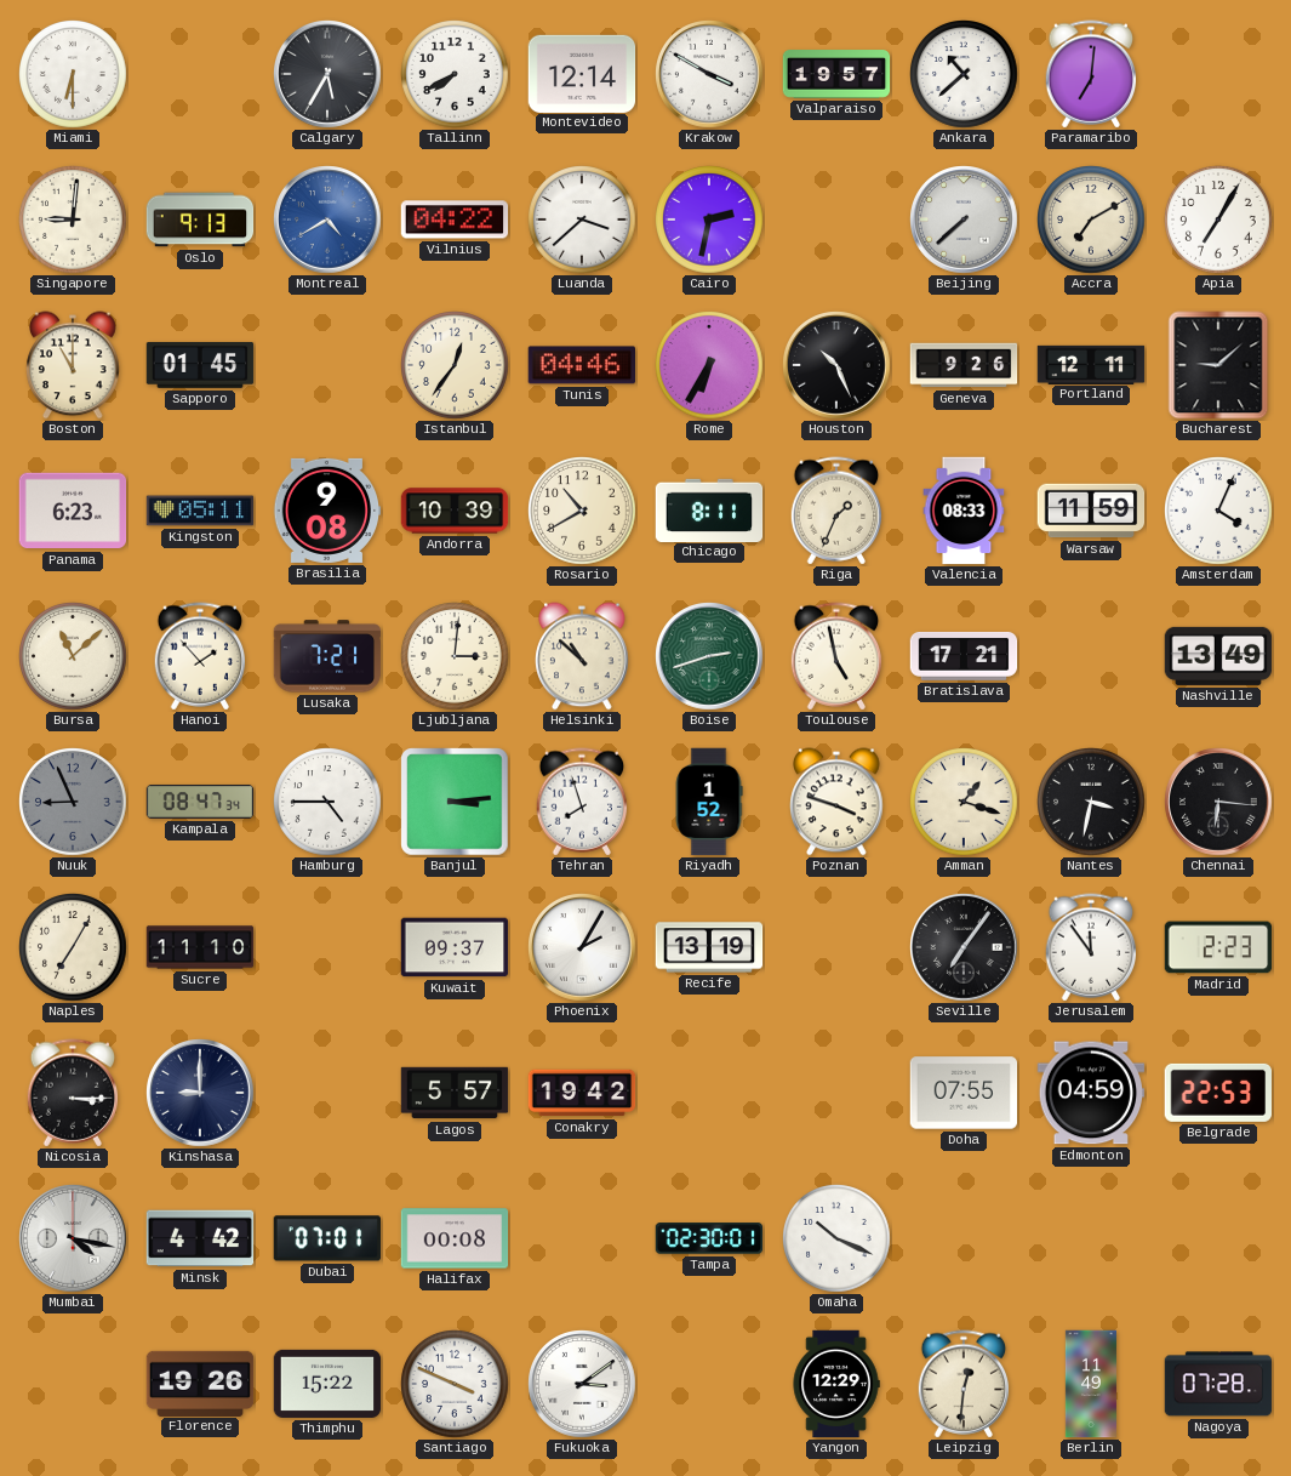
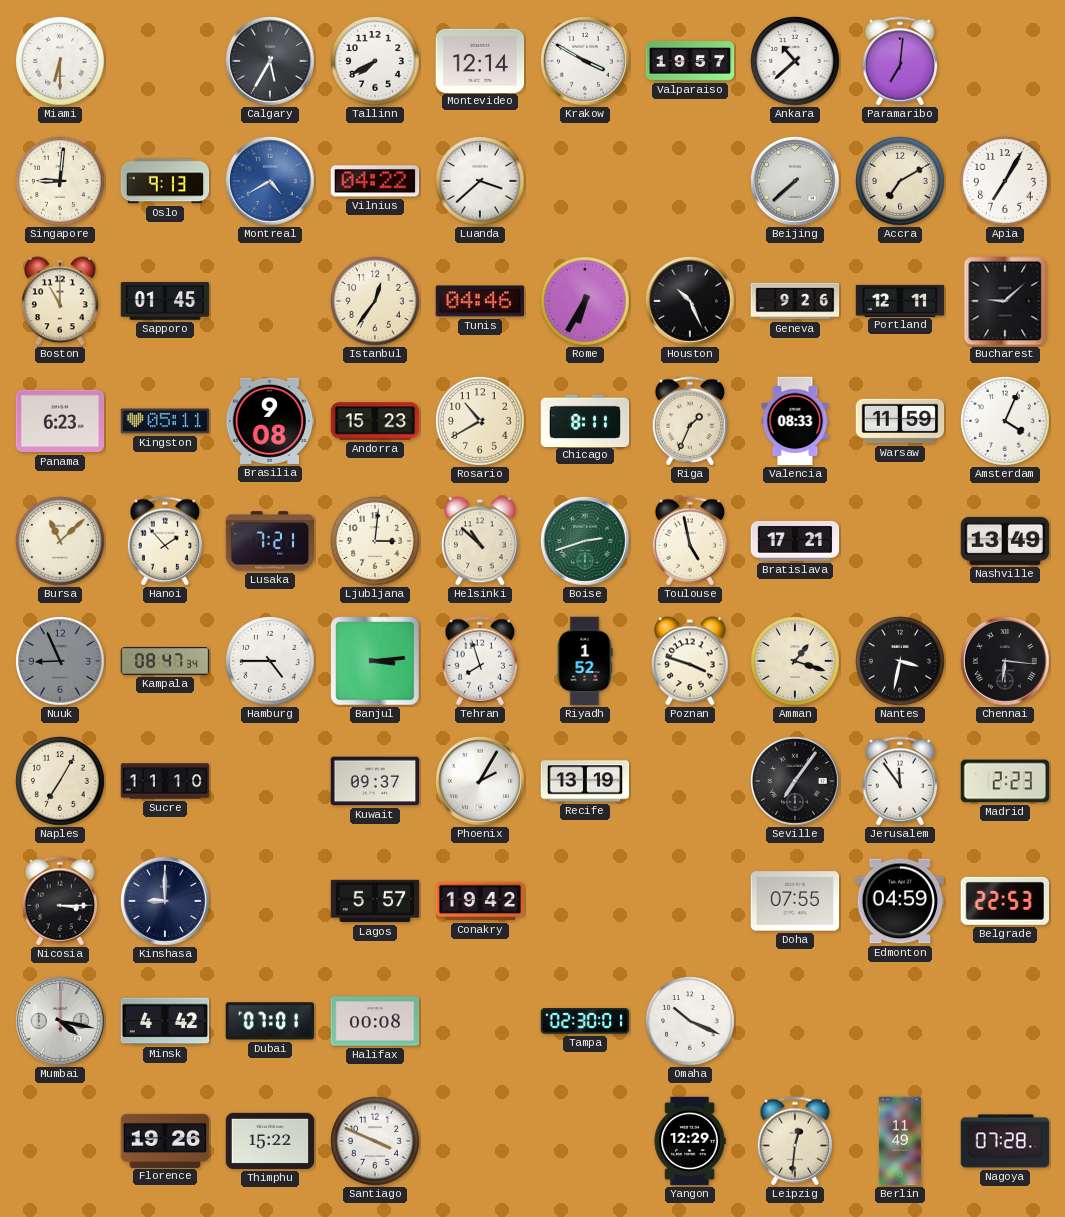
Cairo: 2:32 -> none (709, 220)
Andorra: 10:39 -> 15:23 (375, 421)
Fukuoka: 3:09 -> none (582, 1384)
